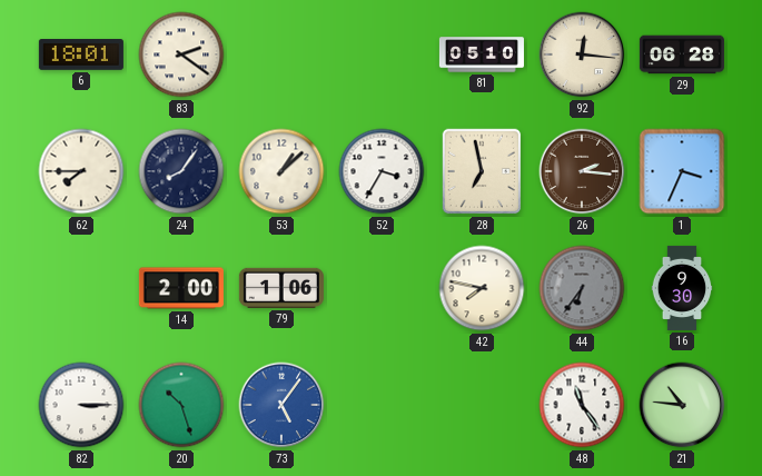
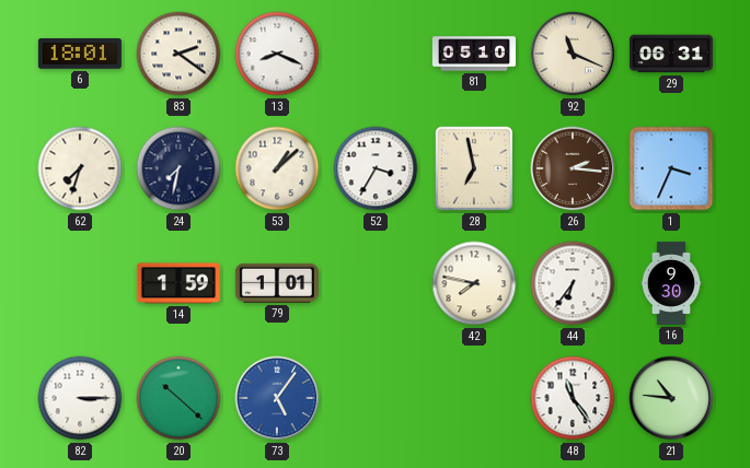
13: none -> 8:19 (277, 54)
92: 12:16 -> 11:19 (573, 54)
29: 06:28 -> 06:31 (671, 54)
62: 7:45 -> 7:33 (80, 168)
24: 8:06 -> 7:32 (178, 168)
14: 2:00 -> 1:59 (178, 283)
79: 1:06 -> 1:01 (277, 283)
44 dial: grey -> white (573, 283)
20: 10:27 -> 10:22 (178, 398)
